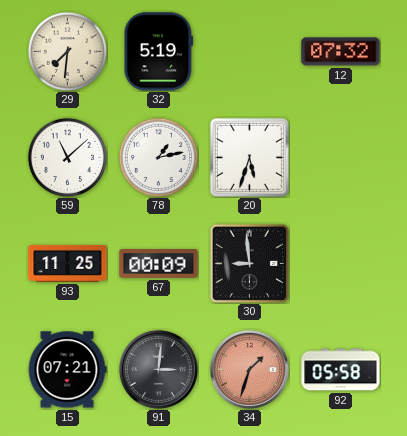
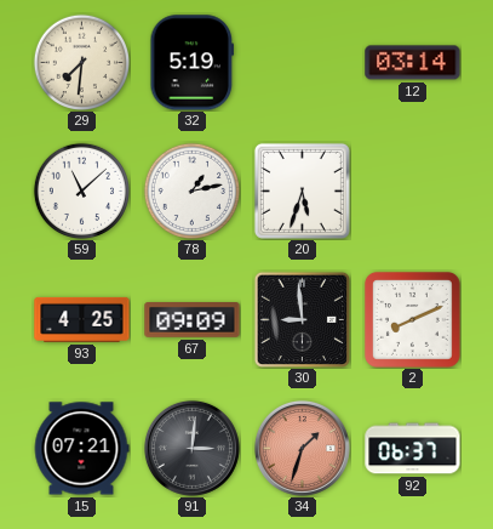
12: 07:32 -> 03:14 (413, 63)
93: 11:25 -> 4:25 (82, 319)
67: 00:09 -> 09:09 (193, 320)
2: none -> 8:11 (412, 319)
92: 05:58 -> 06:37 (413, 449)
